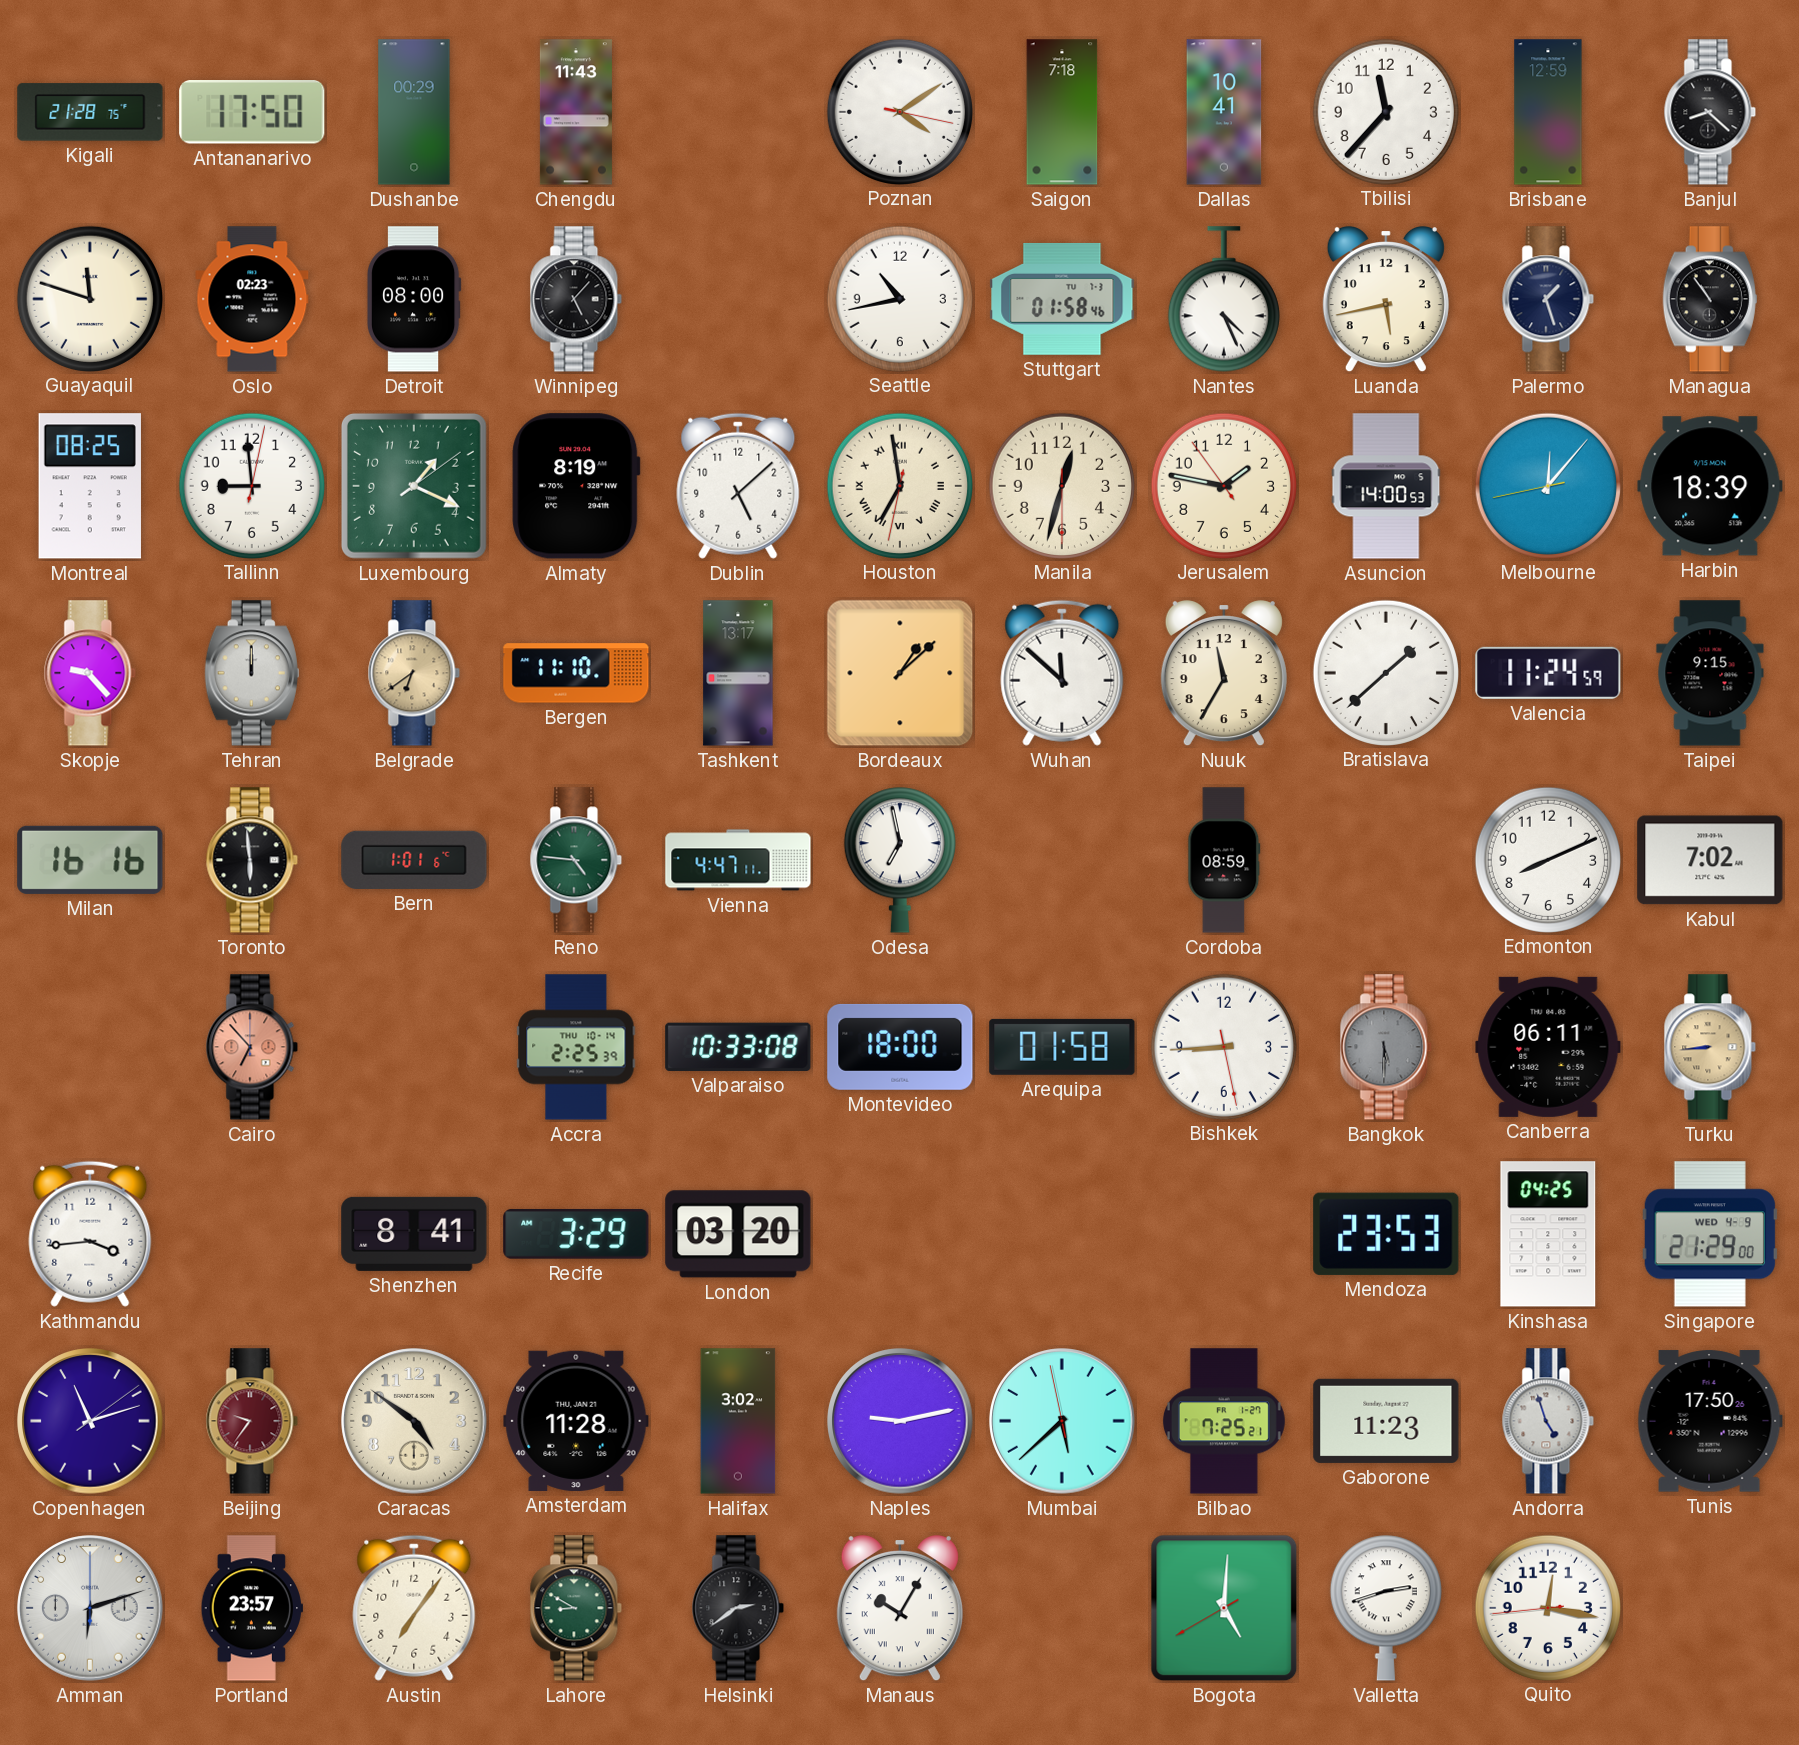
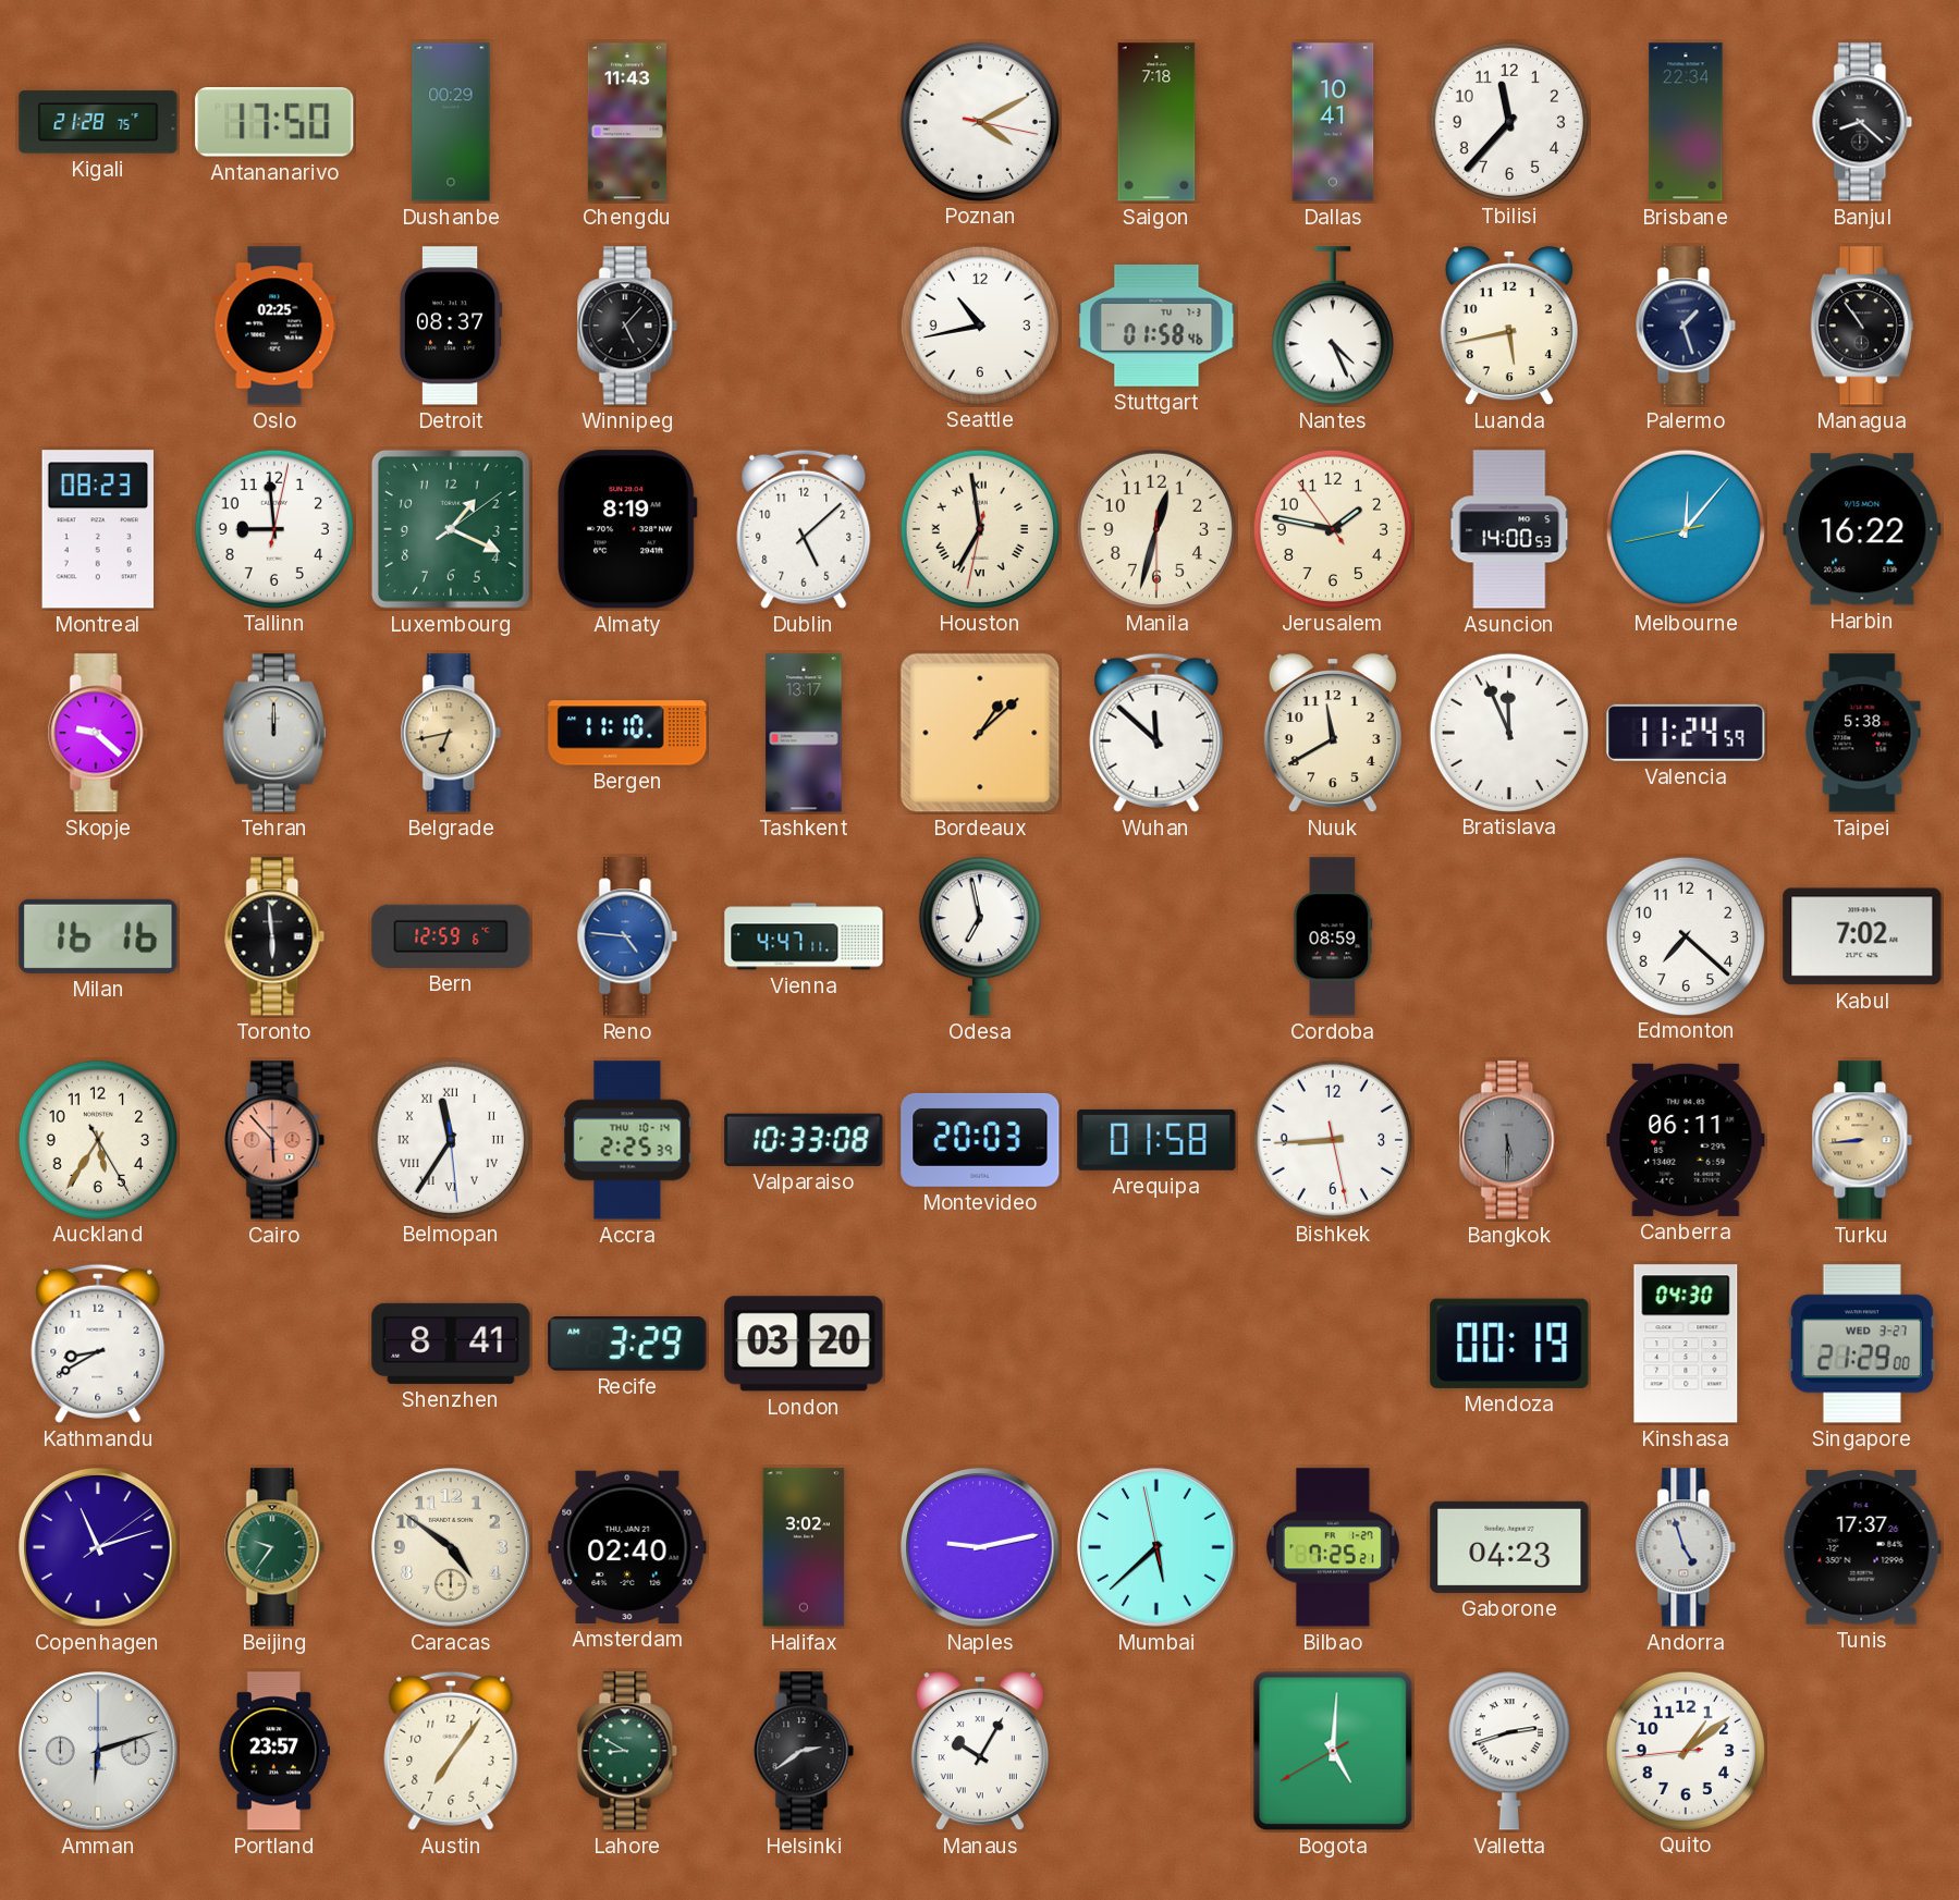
Poznan: 4:09 -> 4:10 (979, 121)
Brisbane: 12:59 -> 22:34 (1686, 122)
Guayaquil: 11:48 -> none (89, 298)
Oslo: 02:23 -> 02:25 (274, 326)
Detroit: 08:00 -> 08:37 (451, 326)
Montreal: 08:25 -> 08:23 (98, 529)
Harbin: 18:39 -> 16:22 (1862, 529)
Skopje: 9:23 -> 9:22 (98, 733)
Belgrade: 6:39 -> 6:43 (451, 733)
Nuuk: 11:35 -> 11:40 (1333, 733)
Bratislava: 1:38 -> 11:56 (1508, 732)
Taipei: 9:15 -> 5:38 (1862, 733)
Bern: 1:01 -> 12:59 (451, 936)
Reno dial: green -> blue (627, 936)
Edmonton: 8:11 -> 7:22 (1685, 935)
Auckland: none -> 5:35 (97, 1139)
Cairo: 6:53 -> 5:53 (274, 1140)
Belmopan: none -> 11:35 (450, 1139)
Montevideo: 18:00 -> 20:03 (980, 1140)
Kathmandu: 3:44 -> 8:40 (98, 1344)
Mendoza: 23:53 -> 00:19 (1509, 1344)
Kinshasa: 04:25 -> 04:30 (1686, 1344)
Singapore date: WED 4-9 -> WED 3-27 (1862, 1344)
Beijing dial: burgundy -> green (274, 1547)
Amsterdam: 11:28 -> 02:40 (627, 1547)
Gaborone: 11:23 -> 04:23 (1509, 1547)
Tunis: 17:50 -> 17:37 (1862, 1547)
Quito: 12:16 -> 1:08 (1685, 1750)
